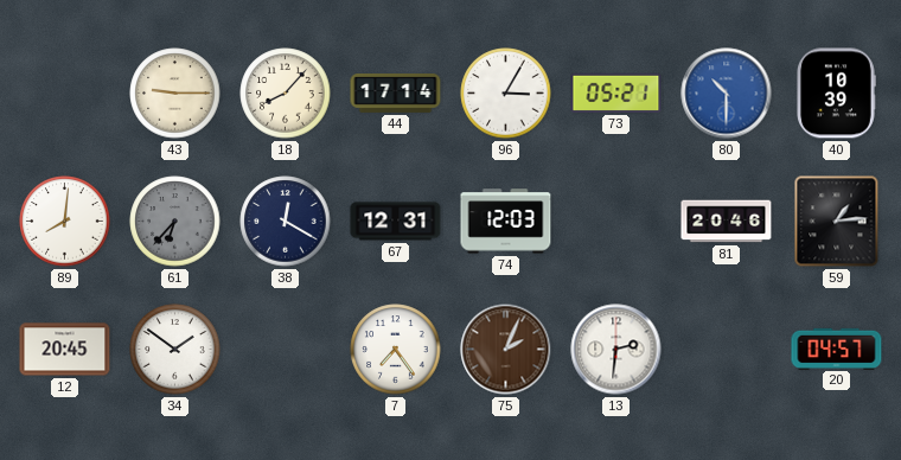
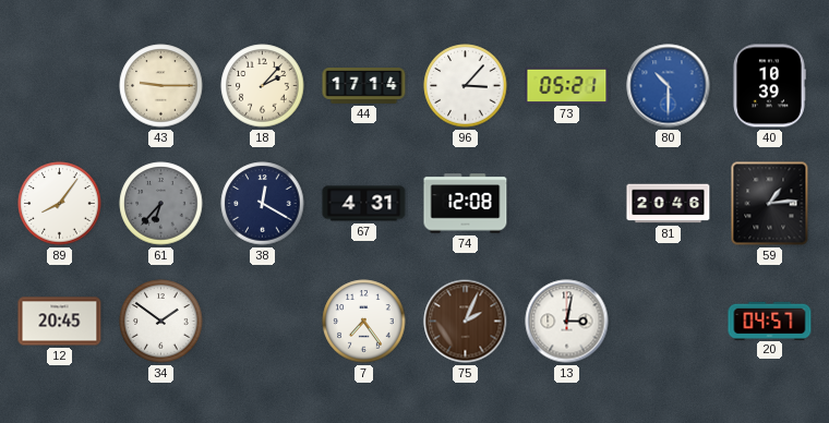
18: 8:07 -> 2:07 (263, 86)
96: 3:05 -> 3:07 (466, 86)
89: 8:01 -> 8:06 (60, 204)
67: 12:31 -> 4:31 (364, 204)
74: 12:03 -> 12:08 (466, 204)
13: 2:31 -> 3:02 (567, 322)
